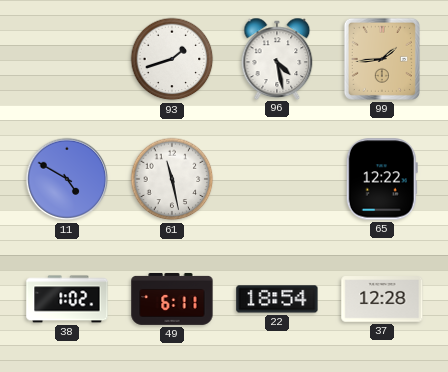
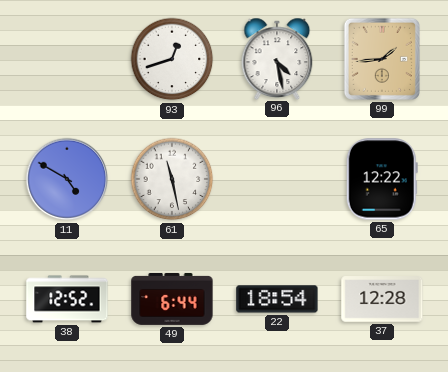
93: 1:42 -> 12:42 (172, 59)
38: 1:02 -> 12:52 (67, 299)
49: 6:11 -> 6:44 (172, 299)
